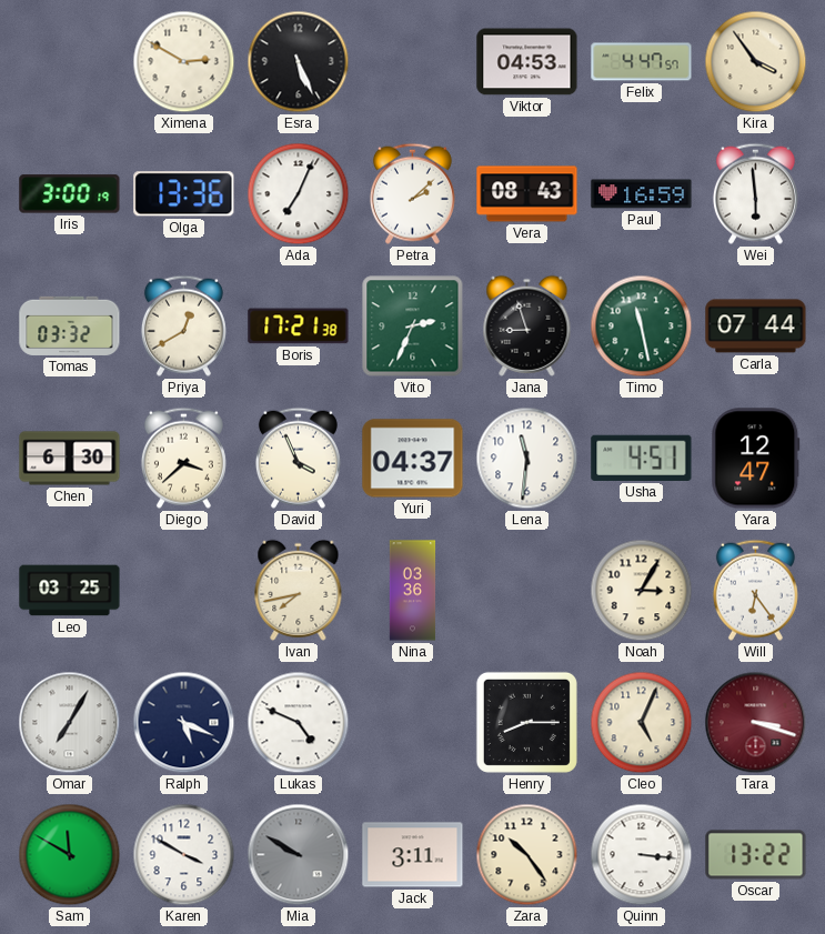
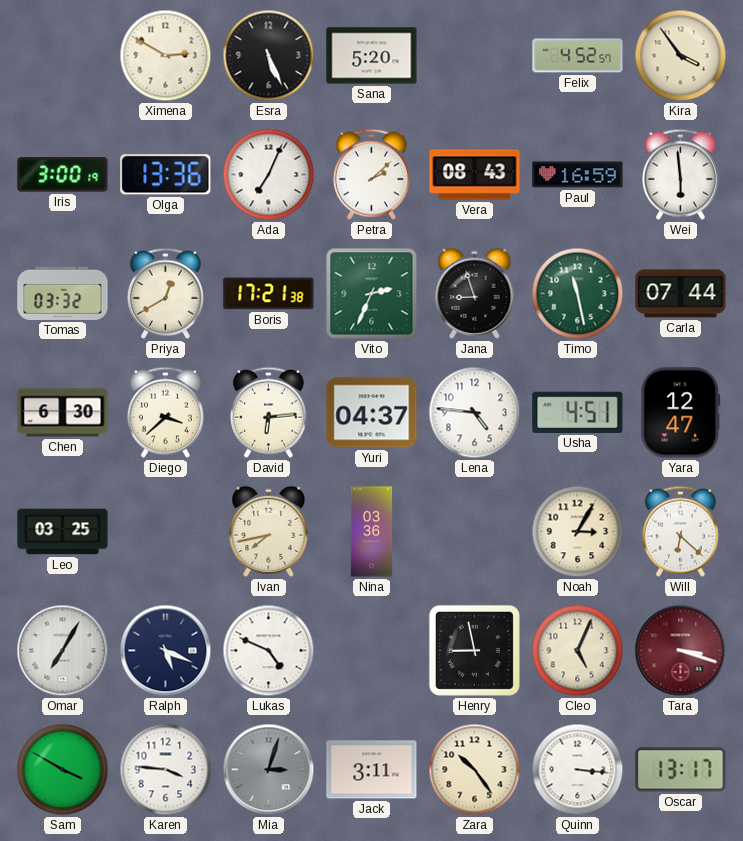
Sana: none -> 5:20 (372, 56)
Viktor: 04:53 -> none (527, 62)
Felix: 4:47 -> 4:52 (578, 56)
David: 3:56 -> 6:14 (268, 412)
Lena: 11:31 -> 4:46 (475, 413)
Will: 6:24 -> 6:22 (680, 531)
Henry: 8:15 -> 8:58 (474, 650)
Sam: 11:50 -> 3:50 (63, 770)
Karen: 3:50 -> 3:46 (166, 770)
Mia: 9:50 -> 3:03 (269, 770)
Oscar: 13:22 -> 13:17 (681, 770)
